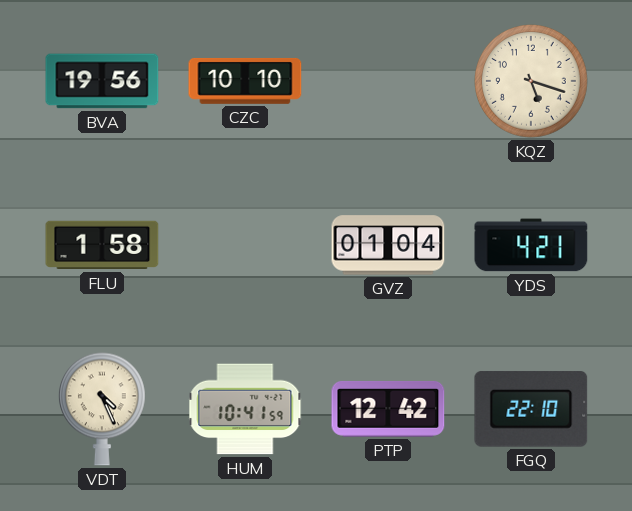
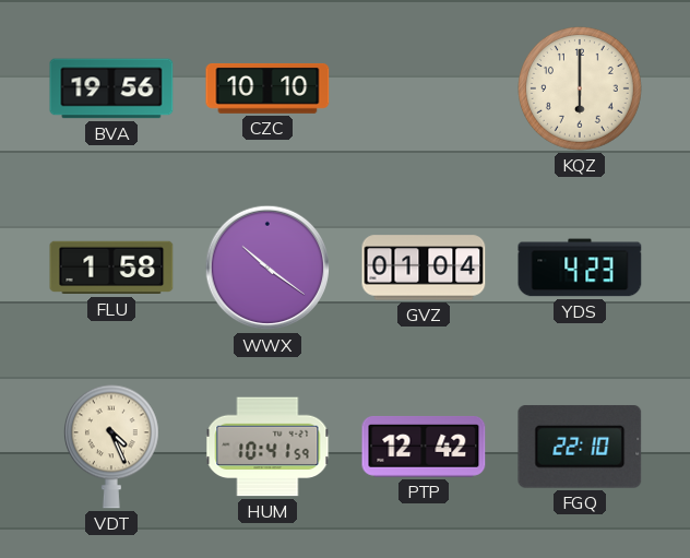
KQZ: 5:18 -> 6:00 (581, 90)
WWX: none -> 10:21 (267, 268)
YDS: 4:21 -> 4:23 (580, 268)
